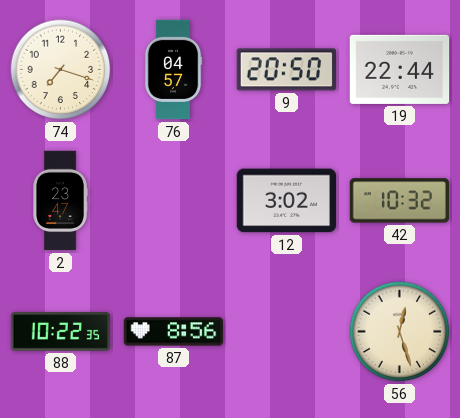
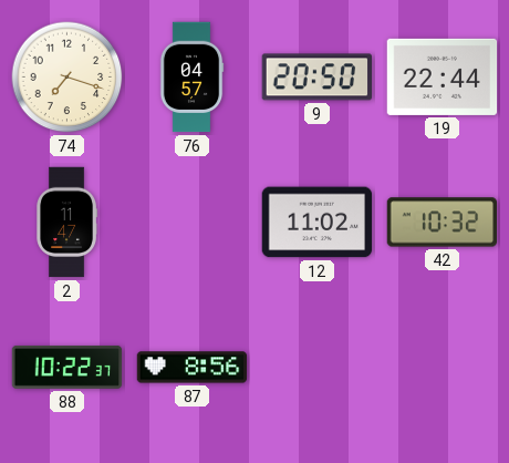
2: 23:47 -> 11:47 (66, 223)
12: 3:02 -> 11:02 (318, 223)
88: 10:22:35 -> 10:22:37 (67, 367)
56: 12:27 -> none (400, 332)
